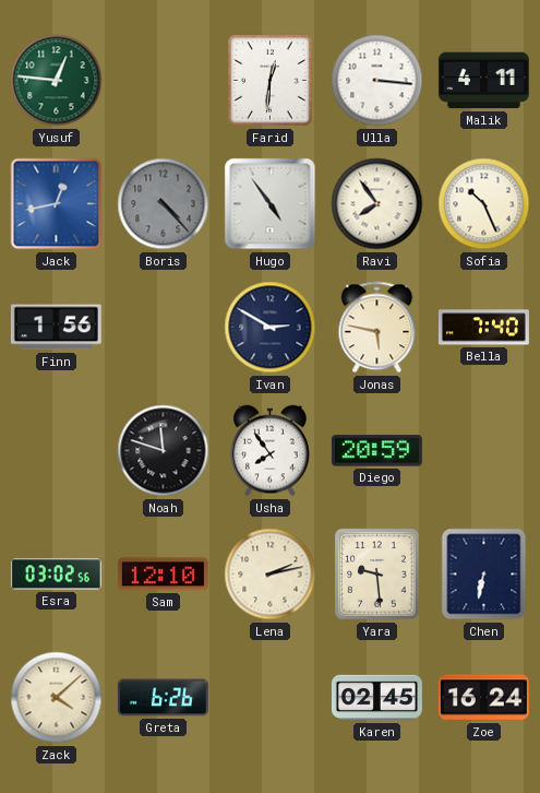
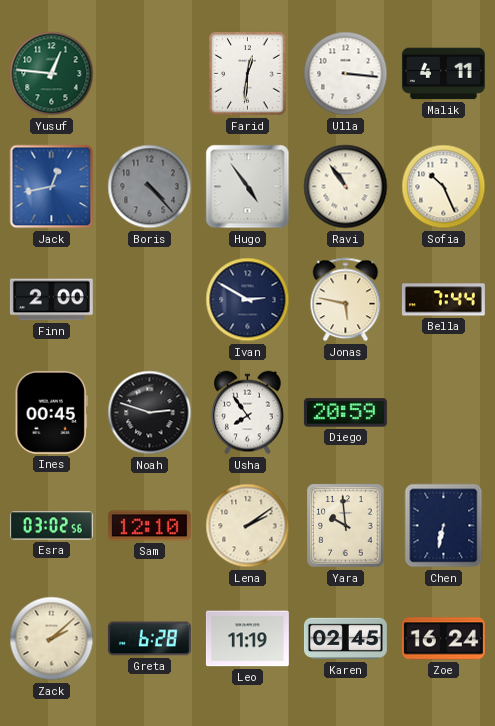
Ravi: 7:54 -> 10:54 (346, 187)
Finn: 1:56 -> 2:00 (51, 300)
Bella: 7:40 -> 7:44 (443, 300)
Ines: none -> 00:45 (51, 412)
Noah: 11:48 -> 2:48 (150, 413)
Lena: 2:13 -> 2:09 (248, 526)
Yara: 9:29 -> 9:59 (346, 526)
Zack: 4:08 -> 2:08 (52, 639)
Greta: 6:26 -> 6:28 (149, 639)
Leo: none -> 11:19 (247, 639)
